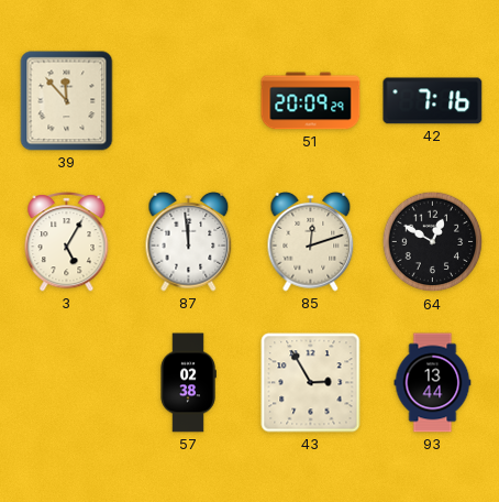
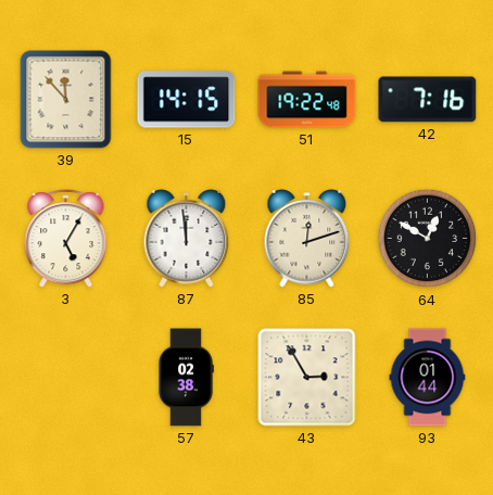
15: none -> 14:15 (187, 100)
51: 20:09 -> 19:22 (307, 100)
93: 13:44 -> 01:44 (428, 378)
